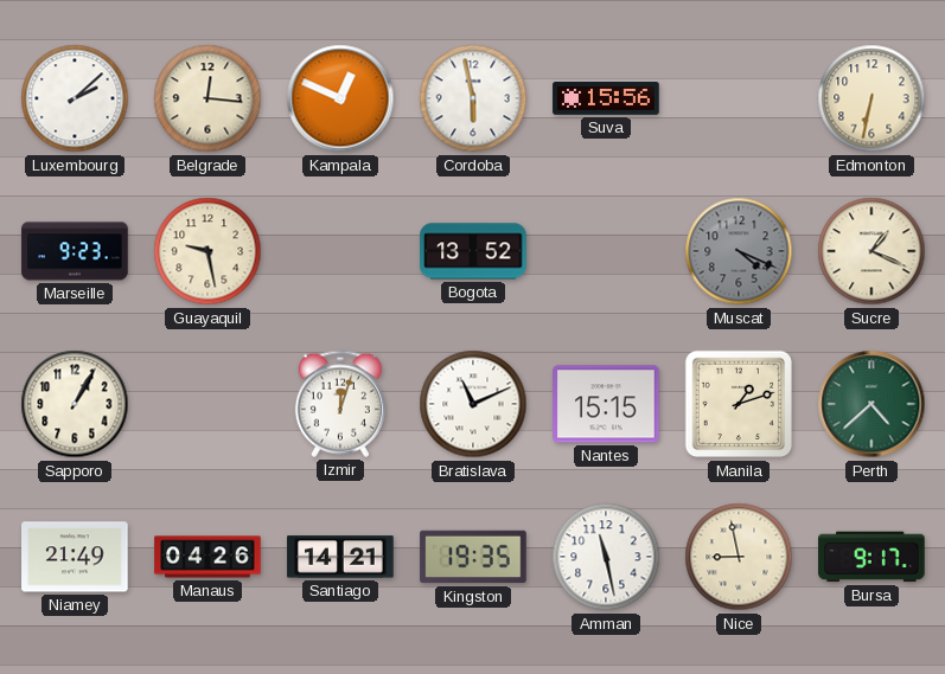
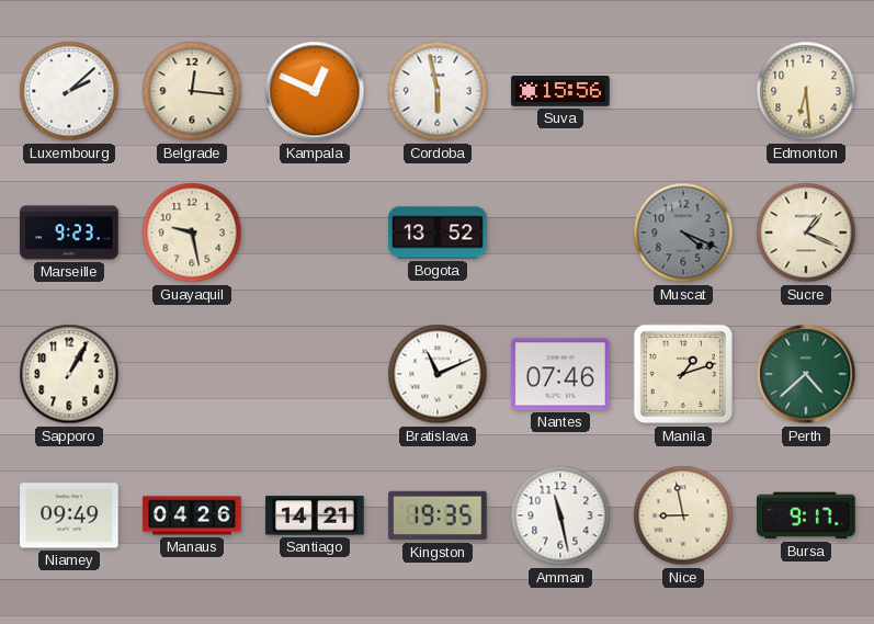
Edmonton: 6:32 -> 6:29 (806, 91)
Izmir: 12:03 -> none (340, 404)
Nantes: 15:15 -> 07:46 (560, 374)
Niamey: 21:49 -> 09:49 (69, 515)
